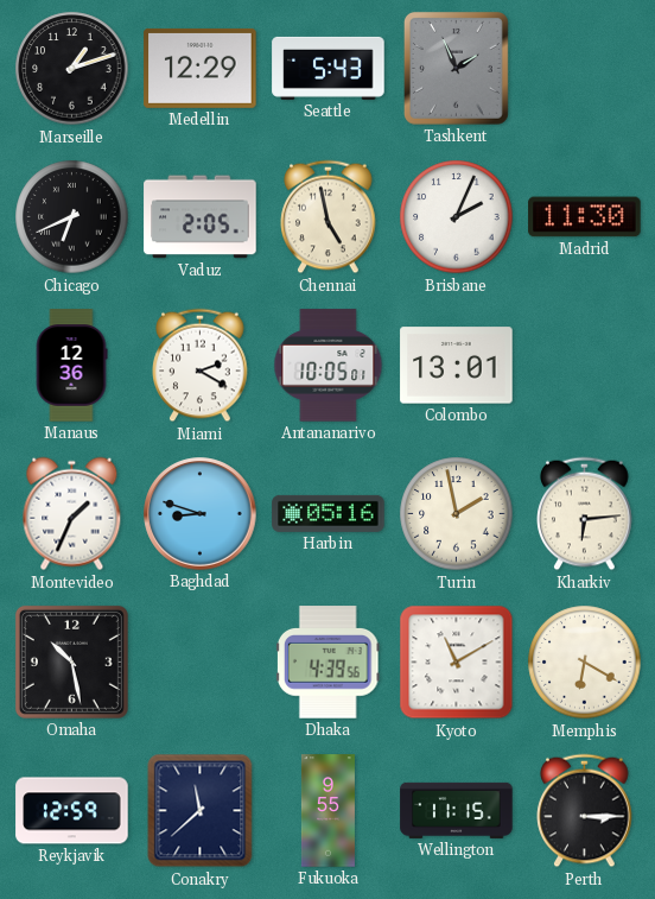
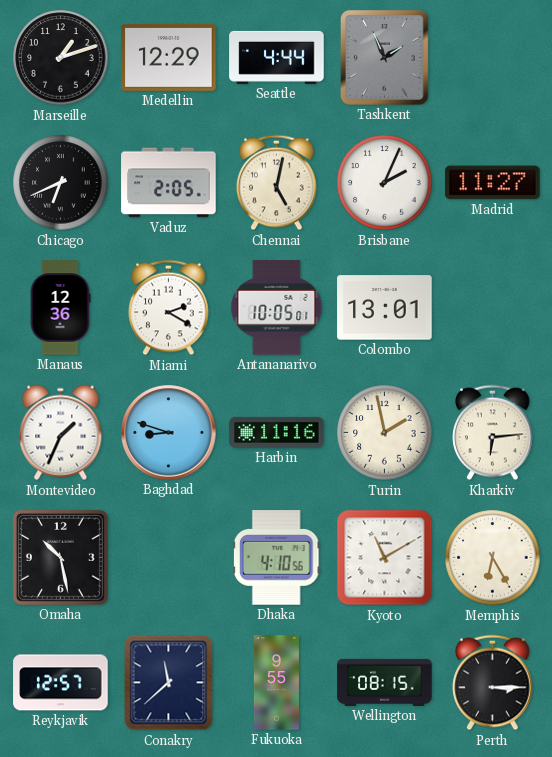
Seattle: 5:43 -> 4:44 (277, 57)
Chennai: 4:58 -> 5:02 (277, 183)
Madrid: 11:30 -> 11:27 (493, 183)
Harbin: 05:16 -> 11:16 (277, 432)
Dhaka: 4:39 -> 4:10 (276, 558)
Memphis: 6:20 -> 6:25 (493, 558)
Reykjavik: 12:59 -> 12:57 (61, 683)
Wellington: 11:15 -> 08:15 (385, 682)
